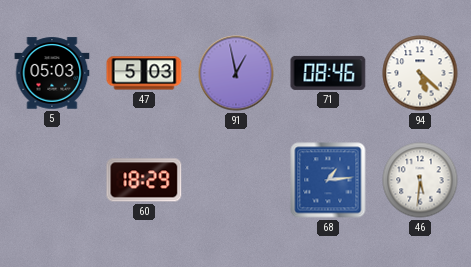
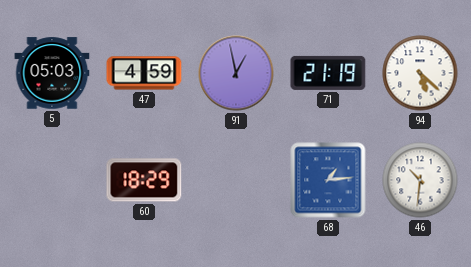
47: 5:03 -> 4:59 (144, 73)
71: 08:46 -> 21:19 (328, 73)
46: 5:31 -> 10:31 (420, 180)
